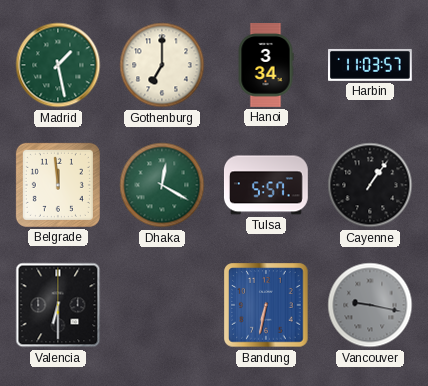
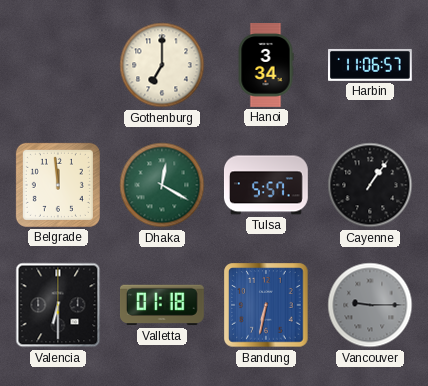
Madrid: 1:28 -> none (58, 65)
Harbin: 11:03 -> 11:06 (371, 65)
Valletta: none -> 01:18 (162, 305)
Vancouver: 9:17 -> 9:15 (370, 305)
